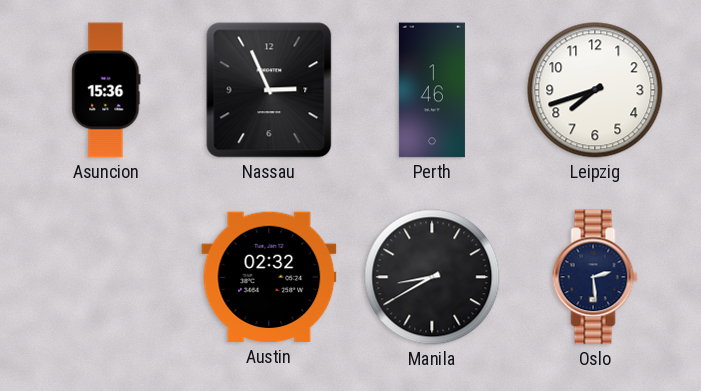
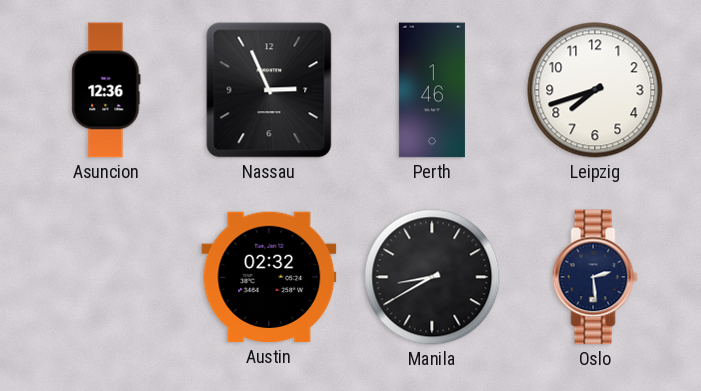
Asuncion: 15:36 -> 12:36 (106, 90)
